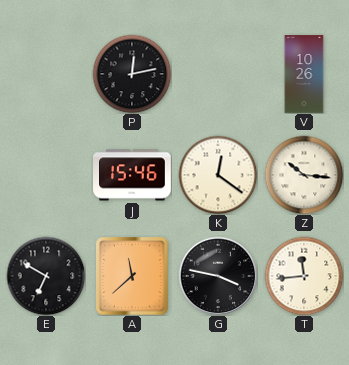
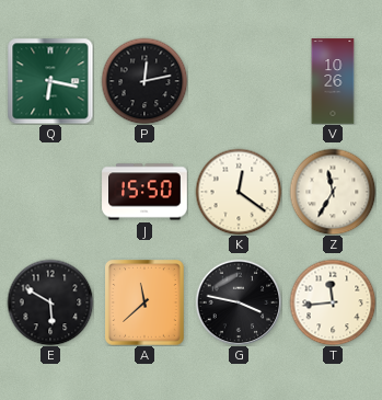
Q: none -> 6:17 (50, 81)
J: 15:46 -> 15:50 (144, 192)
Z: 10:16 -> 11:35 (333, 192)
E: 6:50 -> 5:50 (50, 302)
